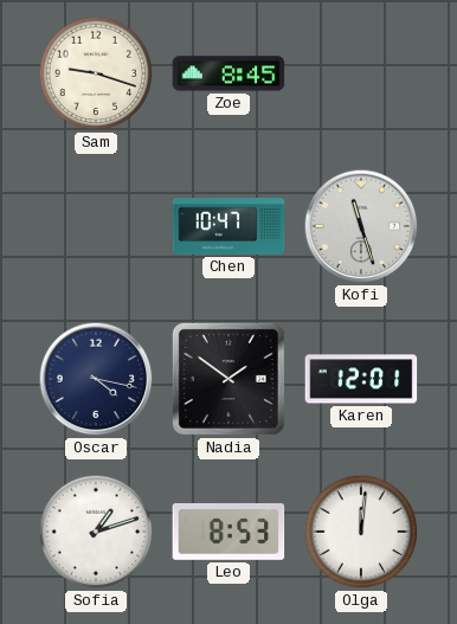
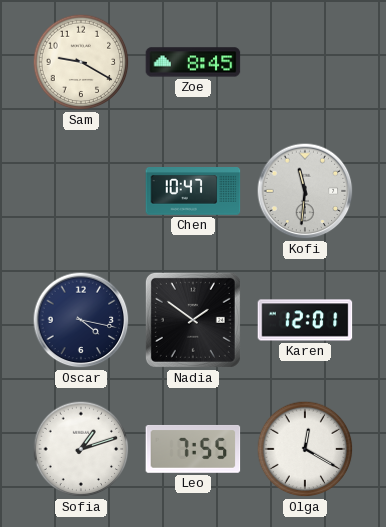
Sam: 9:18 -> 9:20 (81, 62)
Kofi: 11:27 -> 11:31 (305, 191)
Leo: 8:53 -> 7:55 (193, 449)
Olga: 12:01 -> 12:20 (305, 449)
